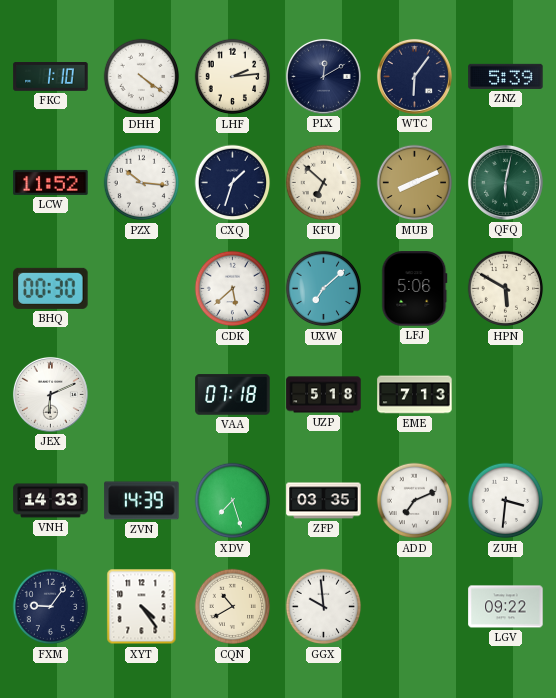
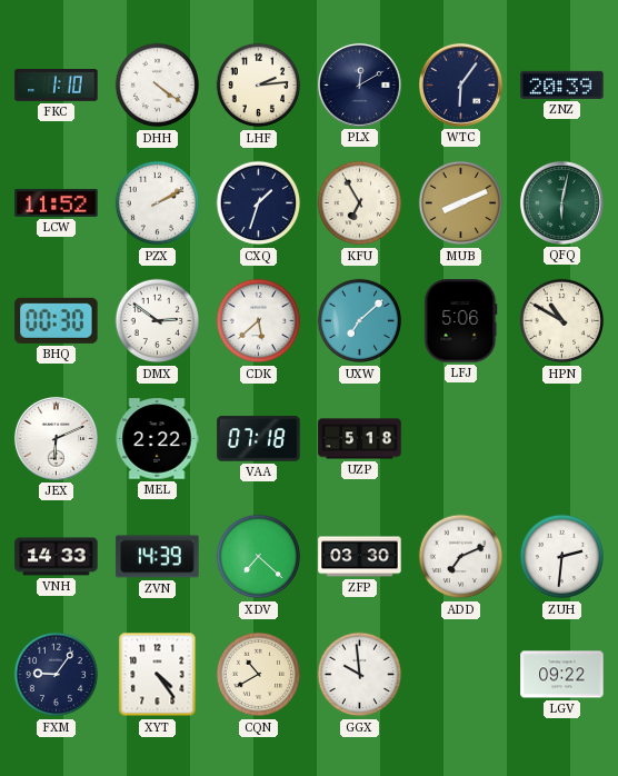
ZNZ: 5:39 -> 20:39 (562, 84)
PZX: 10:16 -> 2:10 (158, 203)
KFU: 6:52 -> 6:55 (360, 203)
DMX: none -> 2:51 (158, 321)
HPN: 5:50 -> 10:50 (562, 321)
MEL: none -> 2:22 (157, 439)
EME: 7:13 -> none (415, 395)
XDV: 7:27 -> 7:22 (259, 557)
ZFP: 03:35 -> 03:30 (360, 557)
ZUH: 3:31 -> 2:31 (562, 557)
